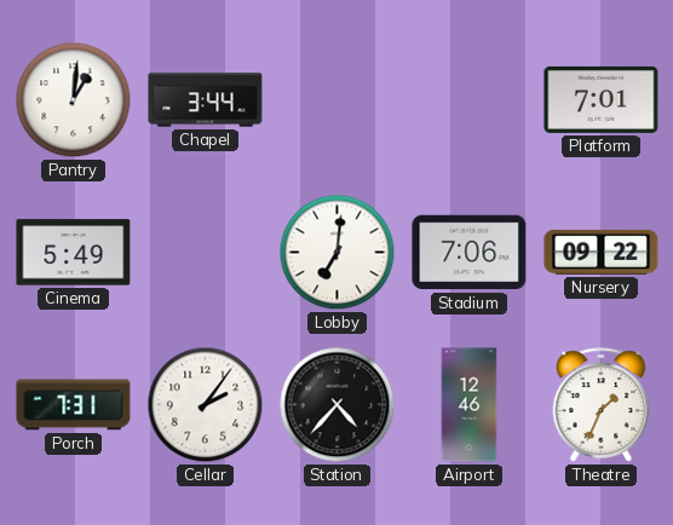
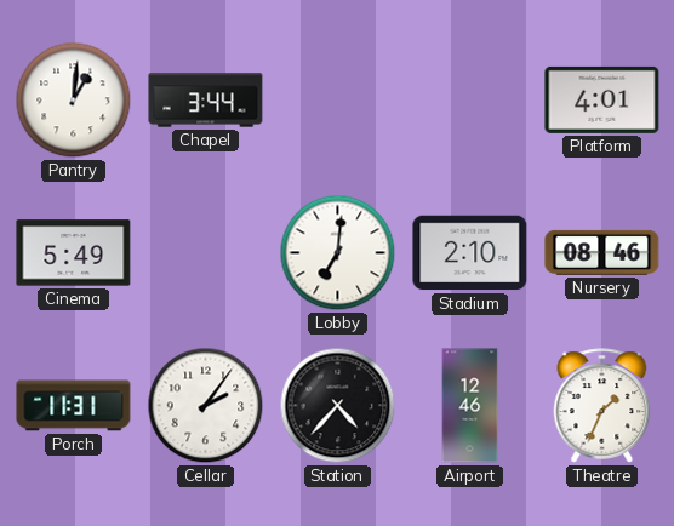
Platform: 7:01 -> 4:01 (602, 99)
Stadium: 7:06 -> 2:10 (470, 253)
Nursery: 09:22 -> 08:46 (602, 252)
Porch: 7:31 -> 11:31 (74, 406)
